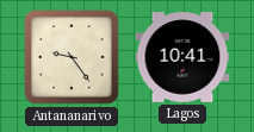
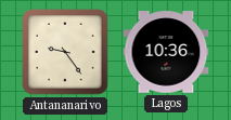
Lagos: 10:41 -> 10:36 (166, 52)
